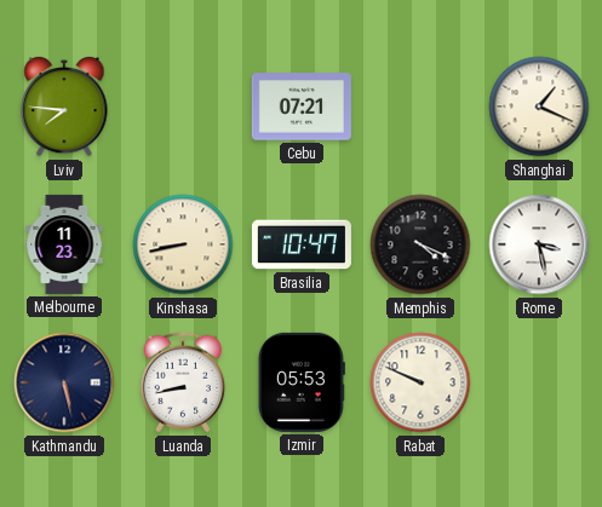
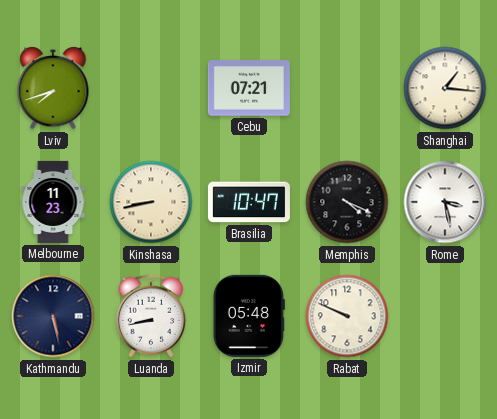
Lviv: 7:46 -> 7:42 (53, 89)
Shanghai: 1:19 -> 1:16 (445, 88)
Izmir: 05:53 -> 05:48 (249, 316)
